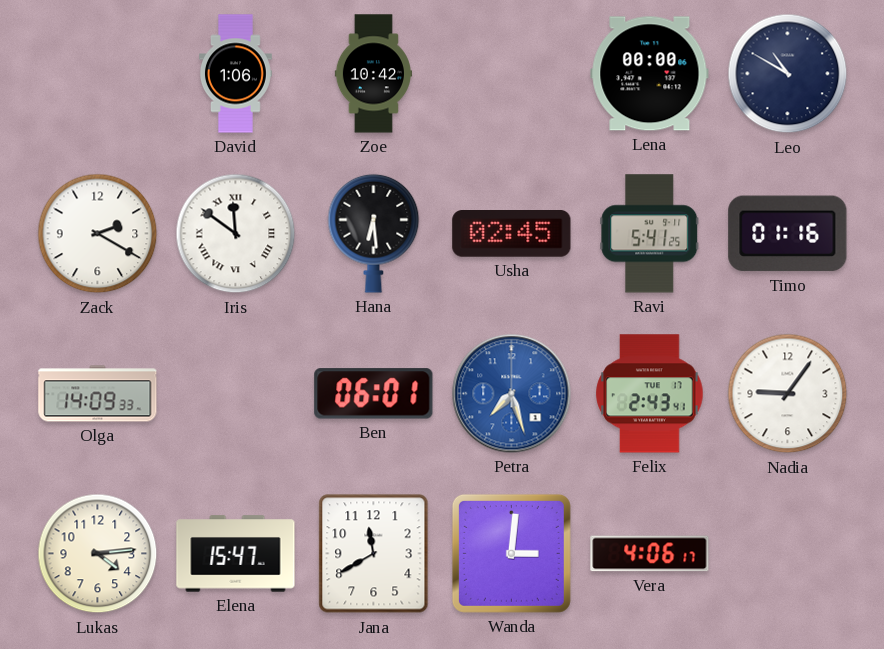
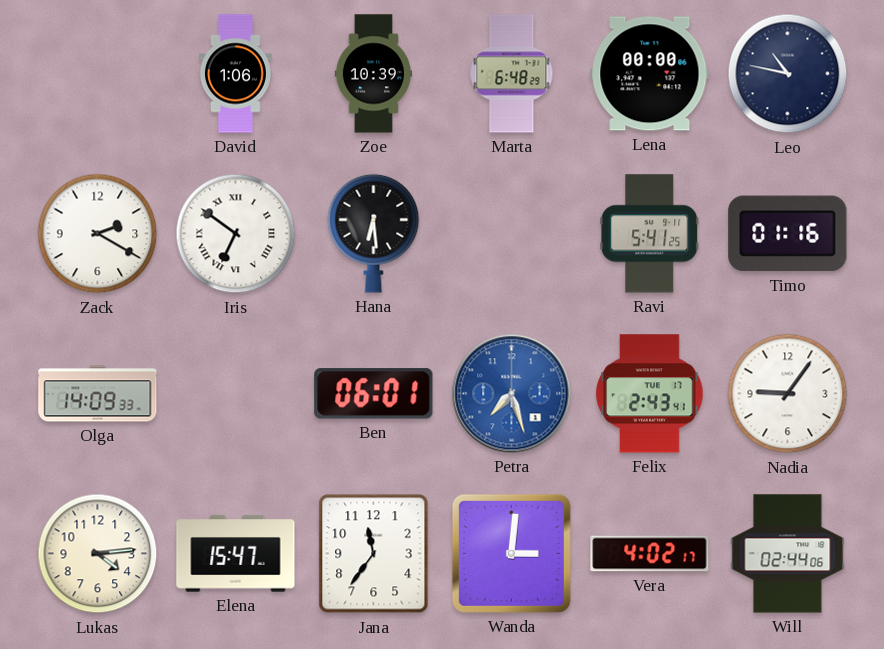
Zoe: 10:42 -> 10:39 (373, 74)
Marta: none -> 6:48 (512, 74)
Leo: 10:50 -> 10:47 (788, 74)
Iris: 11:51 -> 6:51 (236, 234)
Usha: 02:45 -> none (512, 234)
Jana: 11:40 -> 11:36 (374, 554)
Vera: 4:06 -> 4:02 (650, 554)
Will: none -> 02:44 (788, 554)
